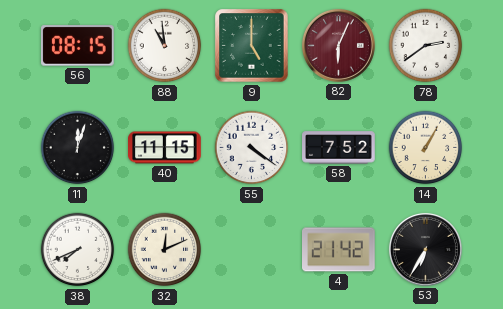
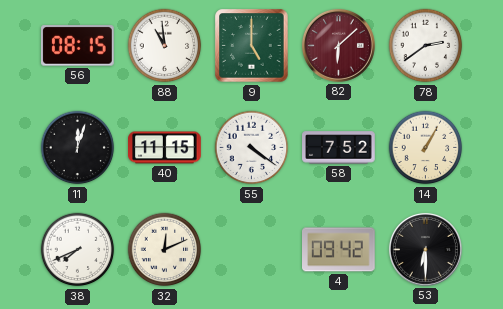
82: 6:04 -> 6:08 (338, 45)
4: 21:42 -> 09:42 (339, 250)
53: 6:35 -> 6:30 (425, 249)
